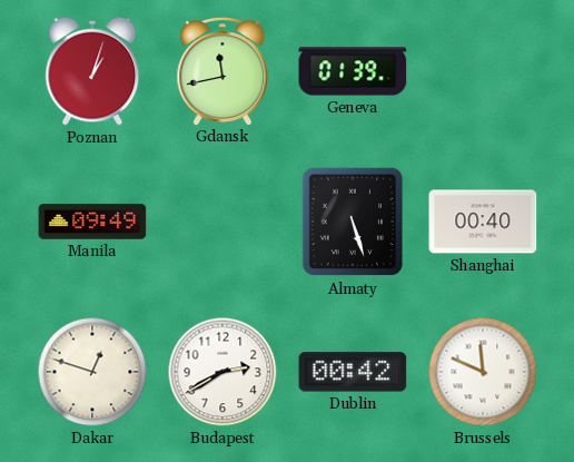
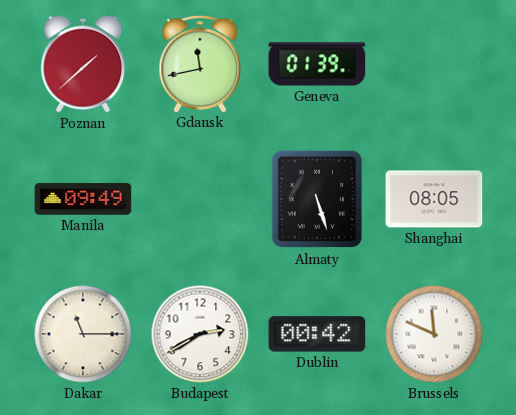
Poznan: 1:03 -> 1:38 (83, 64)
Shanghai: 00:40 -> 08:05 (434, 199)
Dakar: 12:48 -> 11:15 (83, 334)
